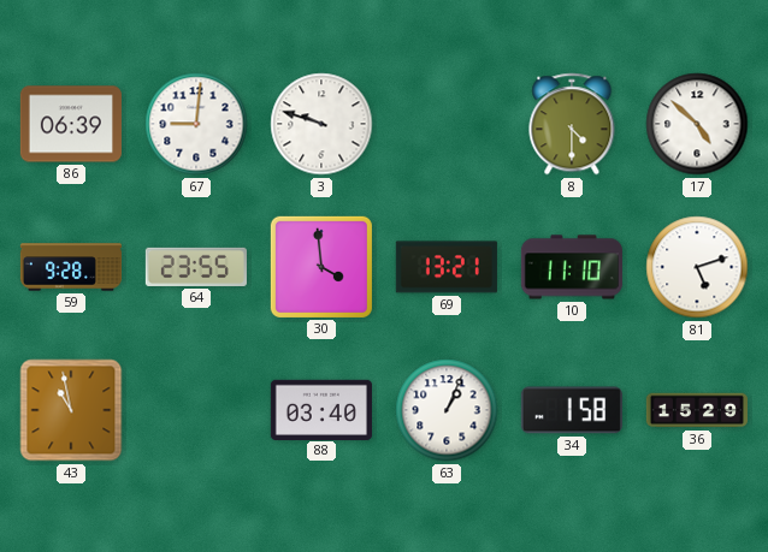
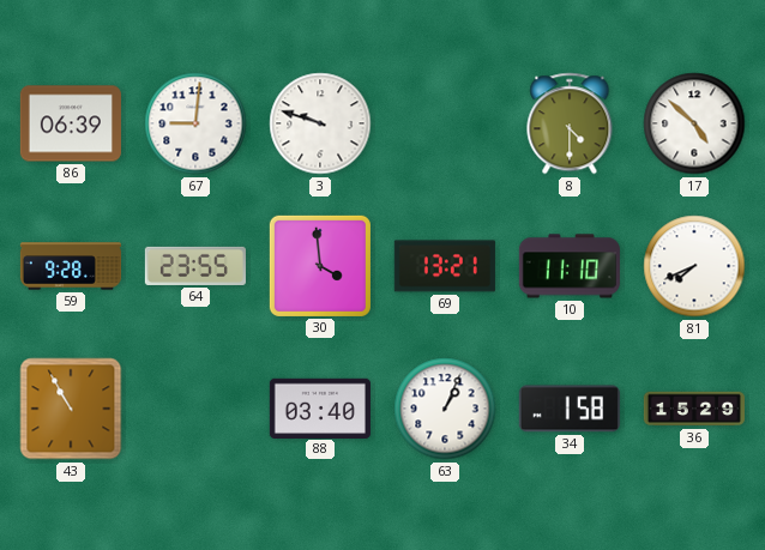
81: 5:12 -> 7:41 (694, 266)
43: 10:58 -> 10:55 (71, 409)
